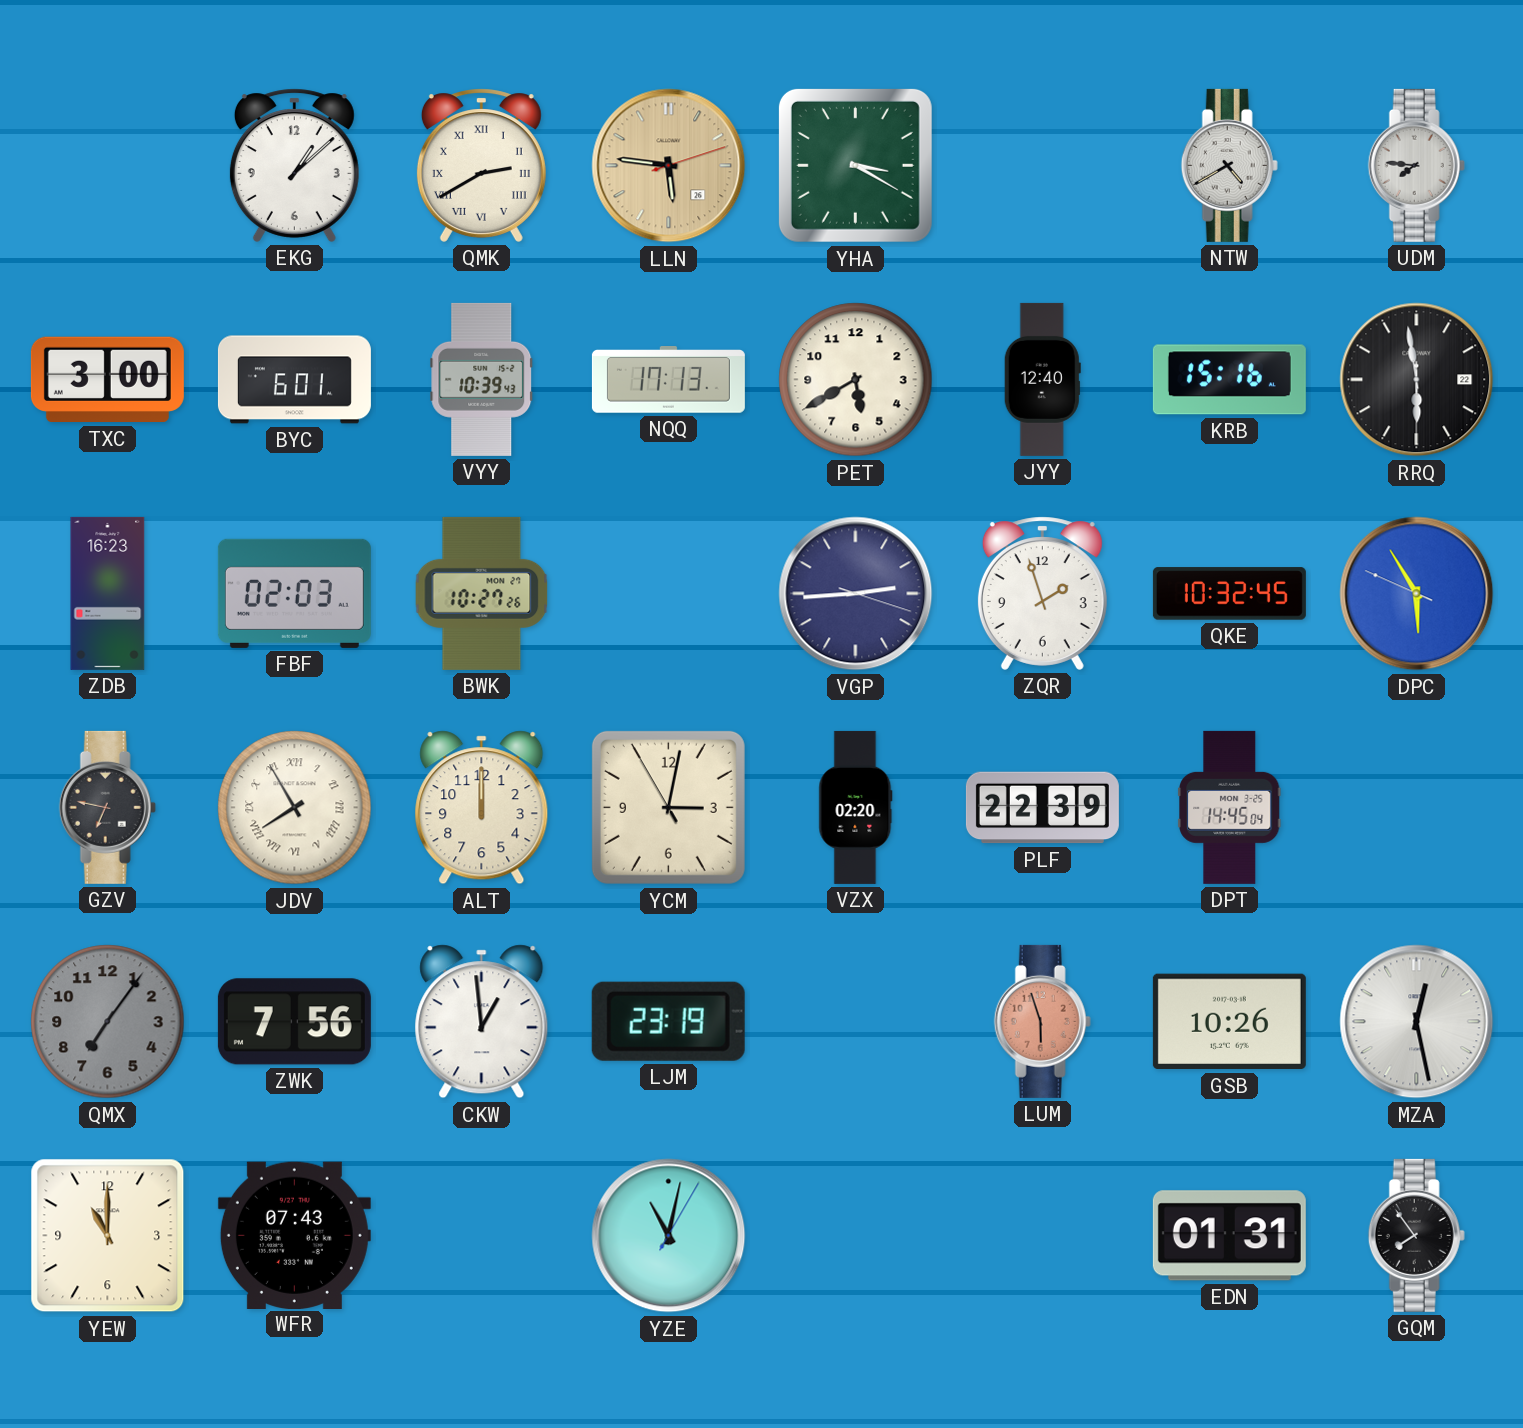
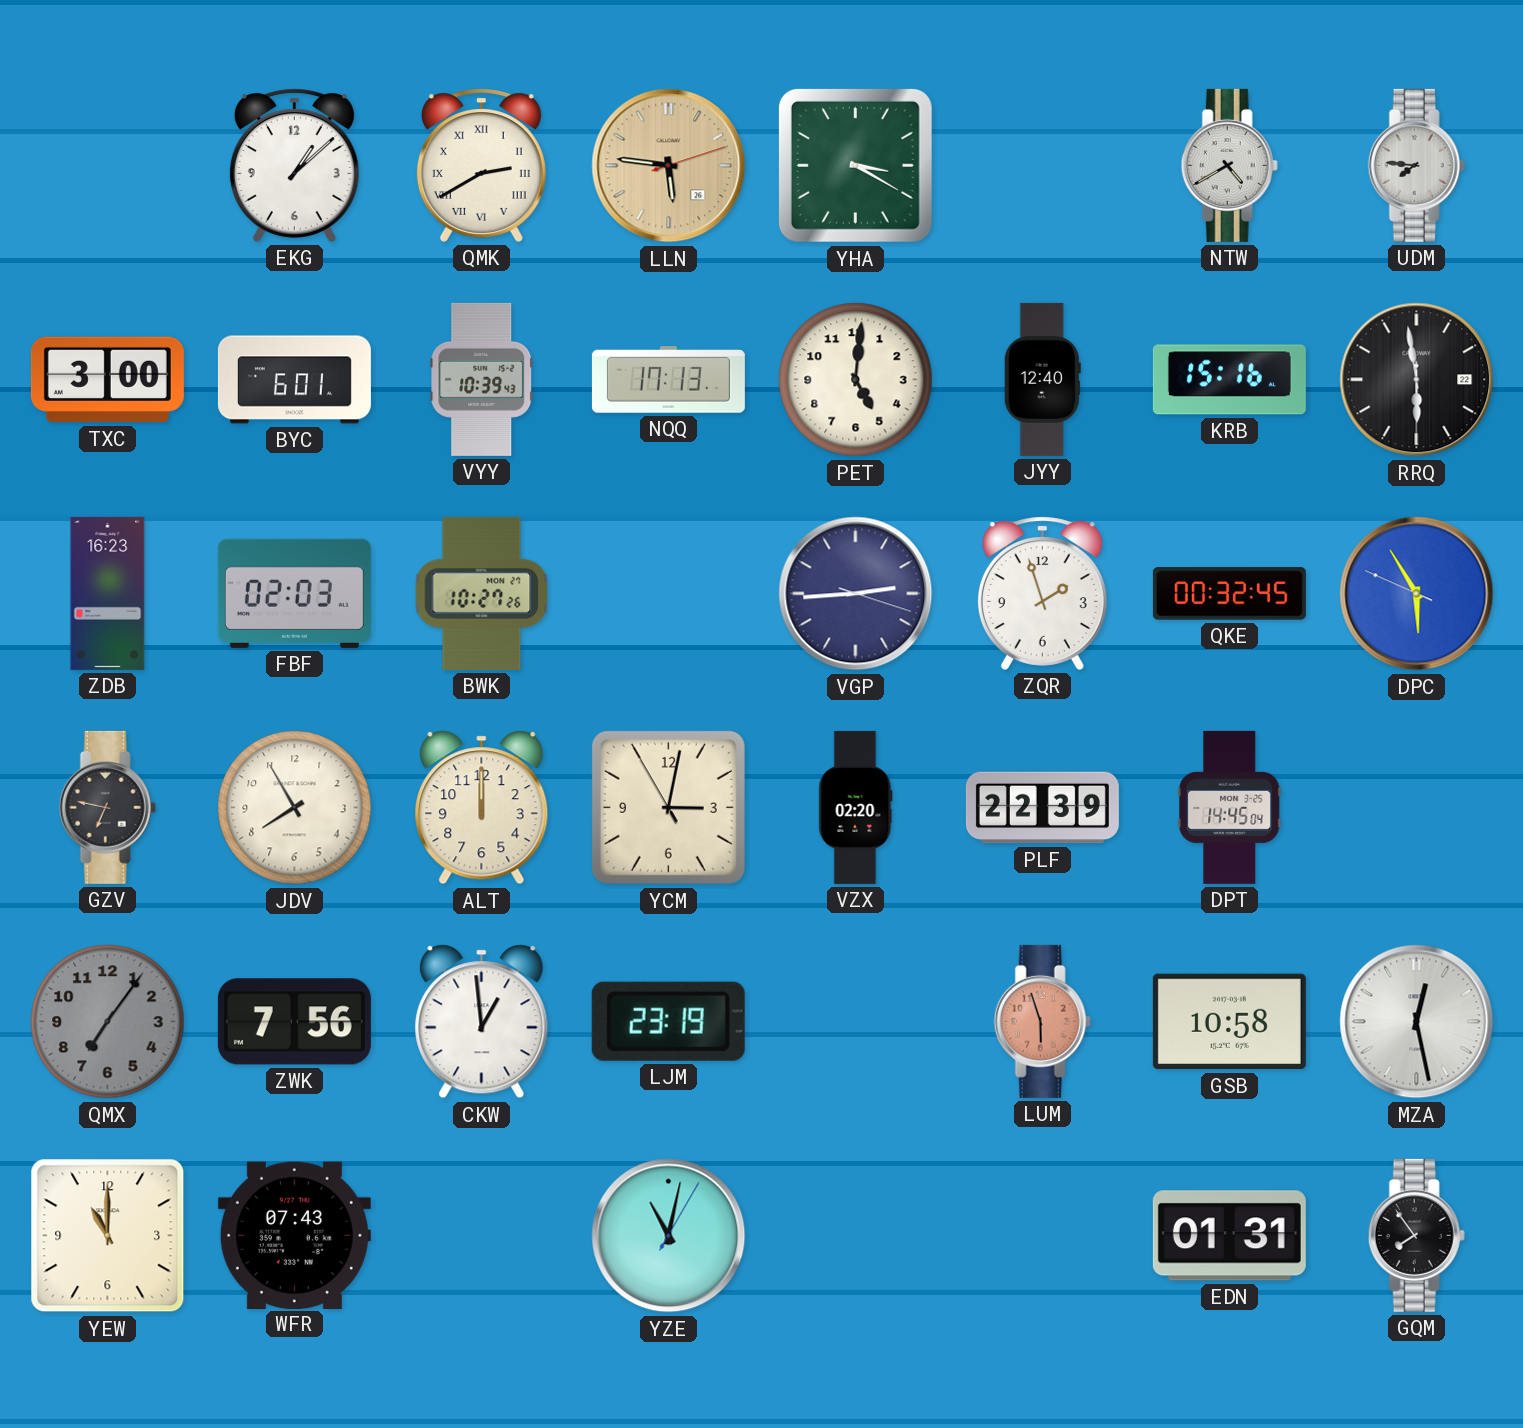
PET: 5:40 -> 5:01 (856, 380)
QKE: 10:32 -> 00:32 (1229, 594)
JDV numerals: Roman -> Arabic (295, 808)
GSB: 10:26 -> 10:58 (1229, 1022)
